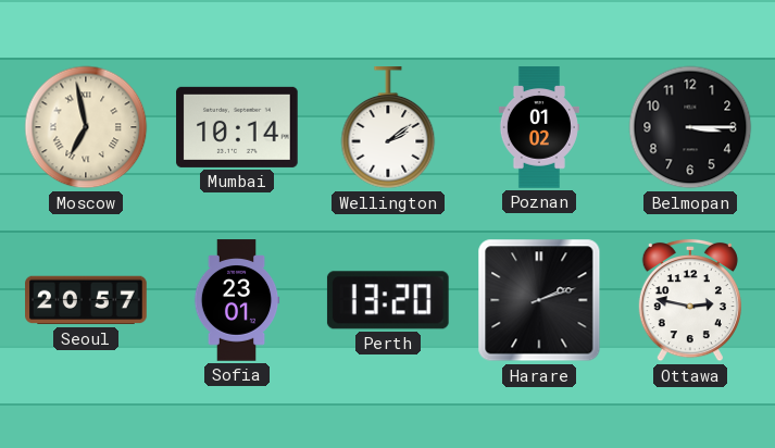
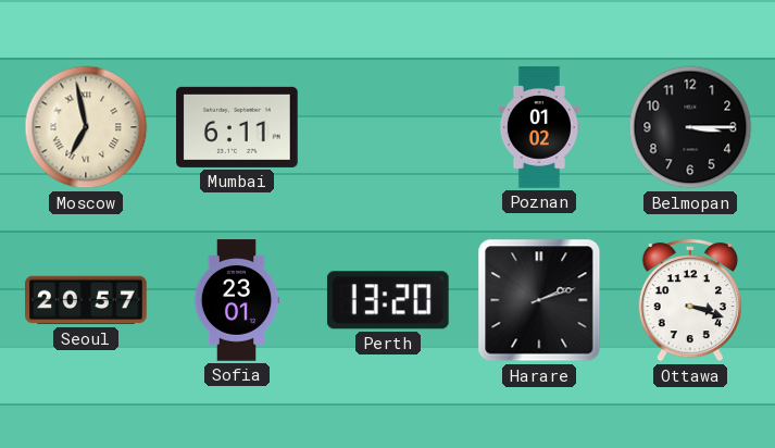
Mumbai: 10:14 -> 6:11 (237, 127)
Wellington: 2:09 -> none (388, 128)
Ottawa: 2:47 -> 3:18 (690, 300)
